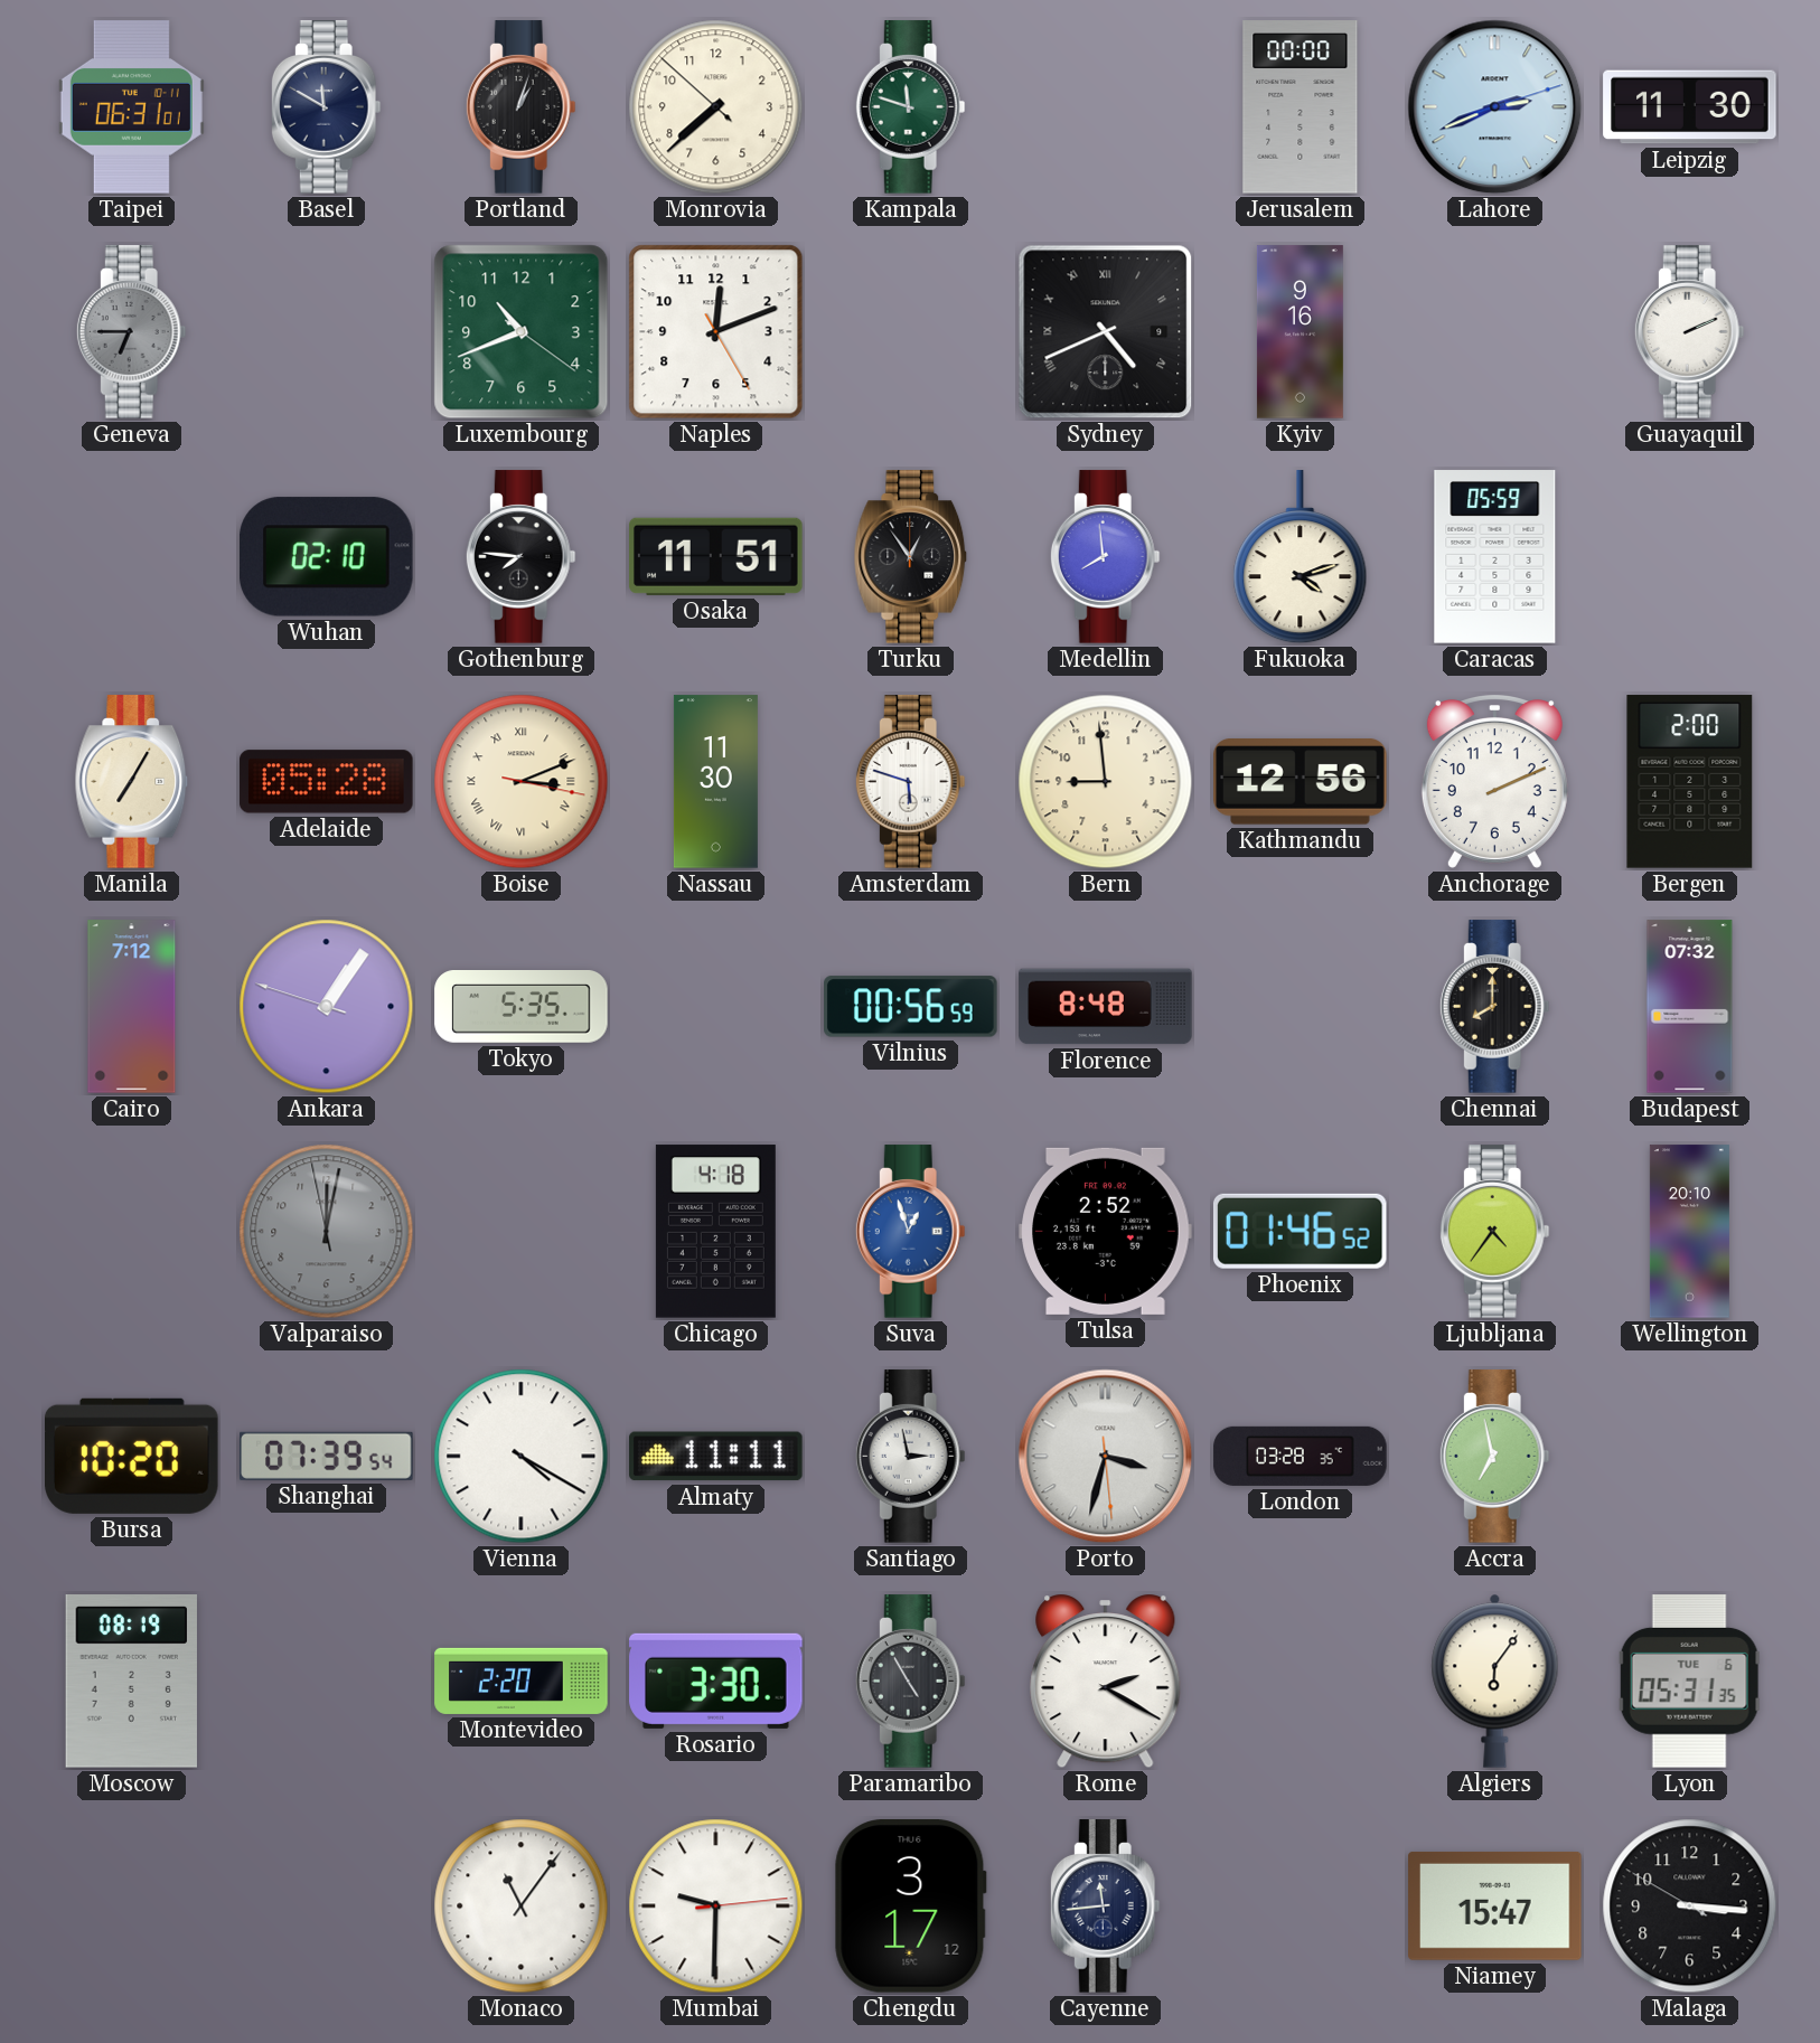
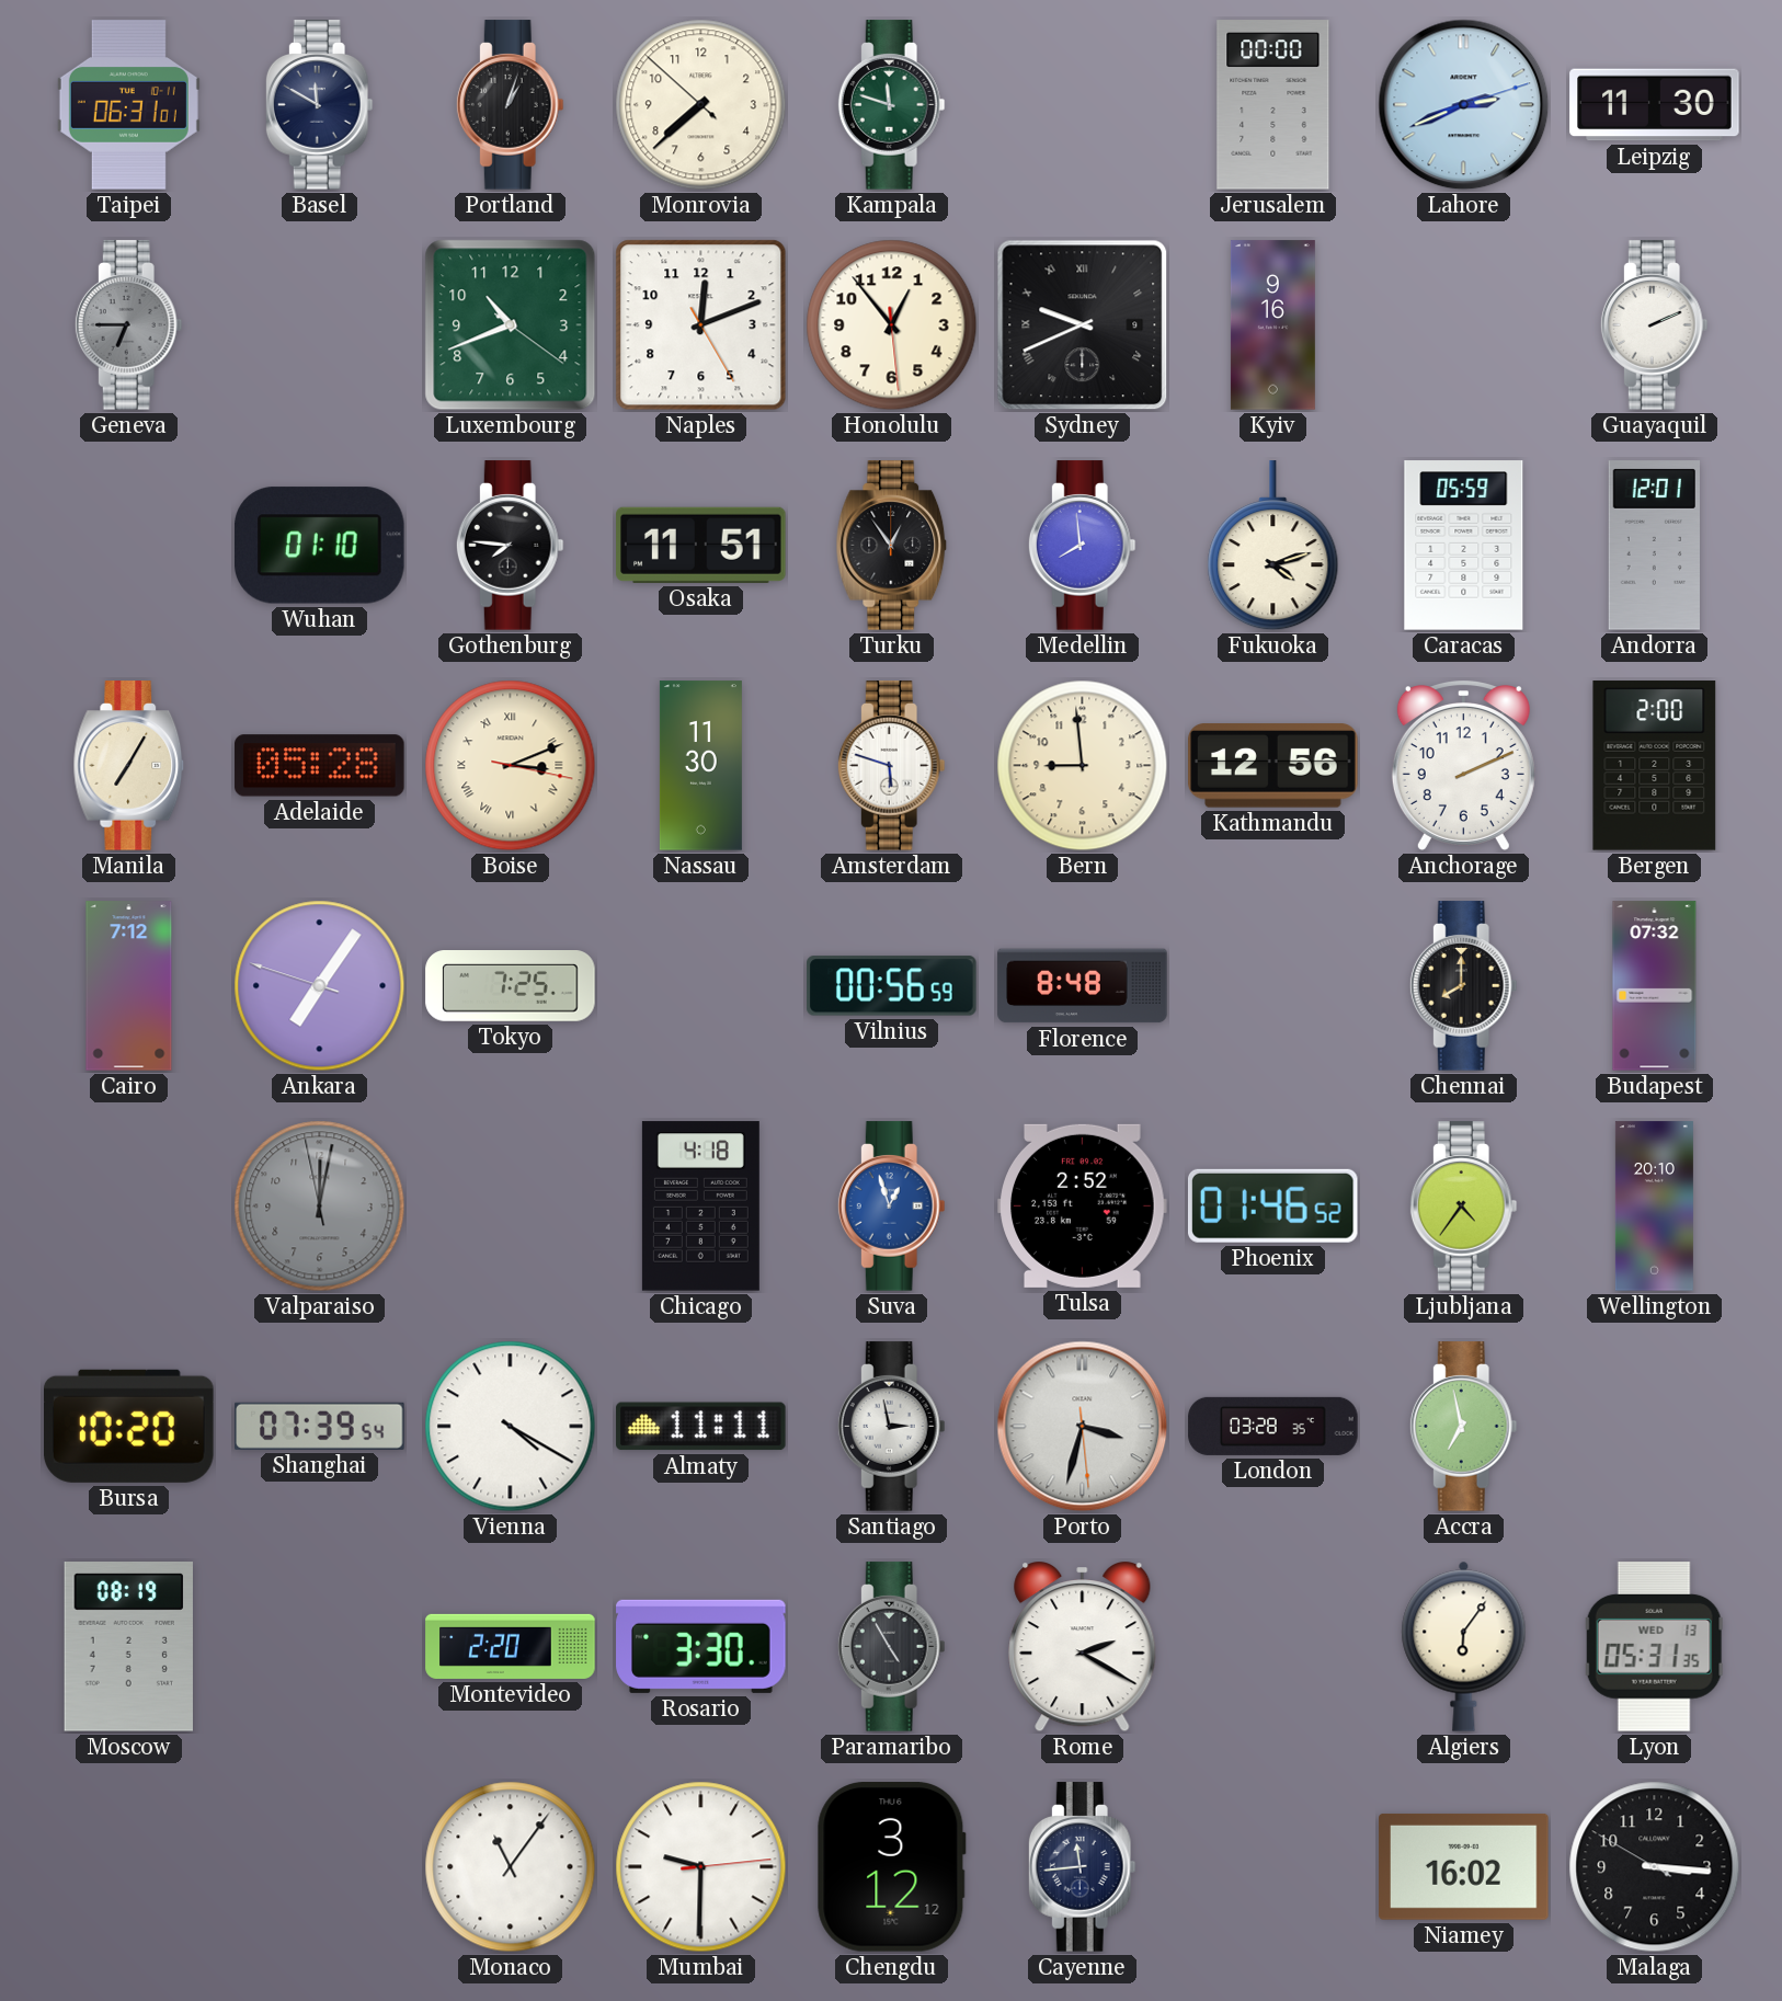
Honolulu: none -> 12:53 (892, 325)
Sydney: 4:41 -> 9:41 (1083, 325)
Wuhan: 02:10 -> 01:10 (320, 546)
Andorra: none -> 12:01 (1654, 546)
Ankara: 1:05 -> 7:05 (320, 986)
Tokyo: 5:35 -> 7:25 (511, 986)
Lyon date: TUE 6 -> WED 13 (1655, 1647)
Chengdu: 3:17 -> 3:12 (891, 1867)
Niamey: 15:47 -> 16:02 (1464, 1866)
